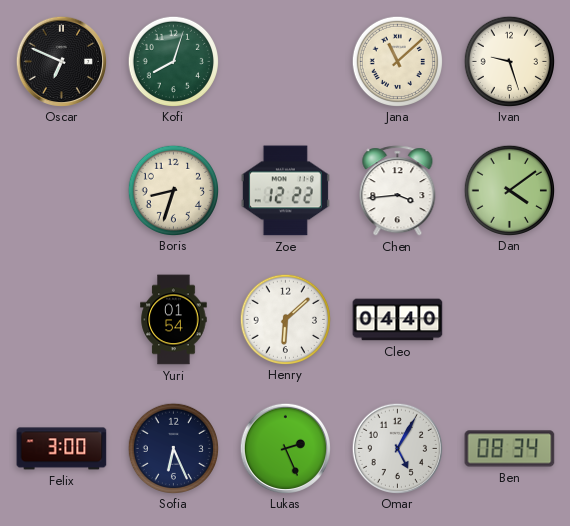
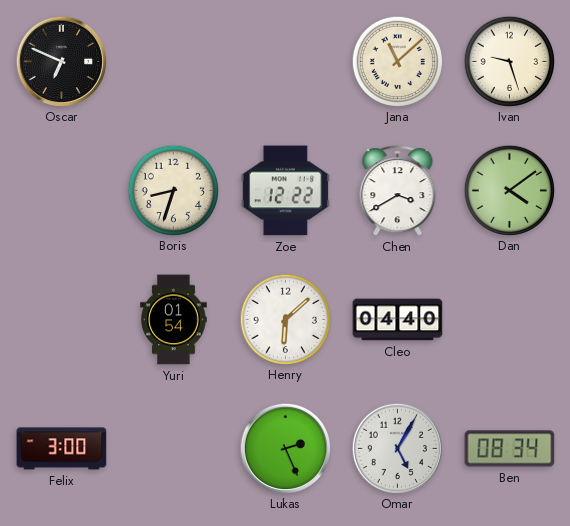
Kofi: 8:03 -> none (173, 61)
Chen: 3:44 -> 3:40 (398, 191)
Sofia: 6:26 -> none (173, 448)
